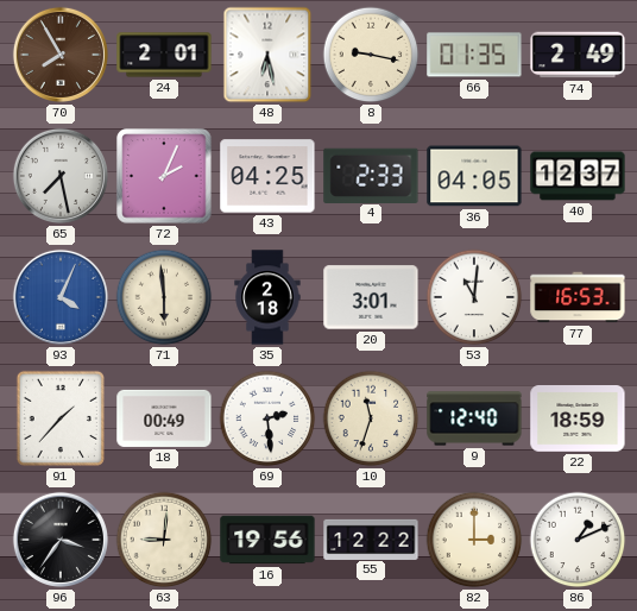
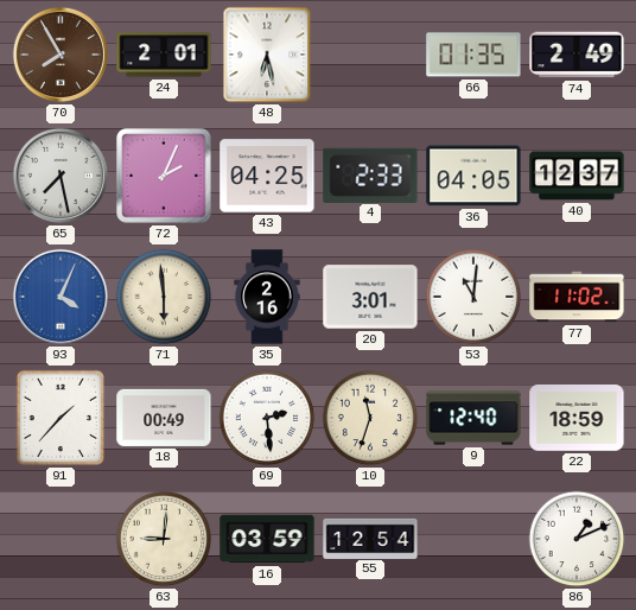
8: 9:17 -> none (371, 55)
35: 2:18 -> 2:16 (267, 297)
77: 16:53 -> 11:02 (577, 297)
96: 3:36 -> none (61, 540)
16: 19:56 -> 03:59 (267, 539)
55: 12:22 -> 12:54 (370, 538)
82: 3:00 -> none (474, 540)
